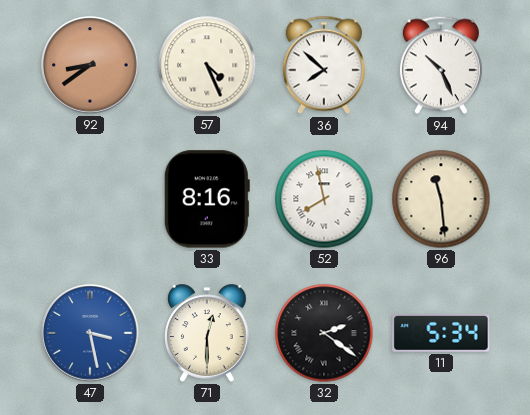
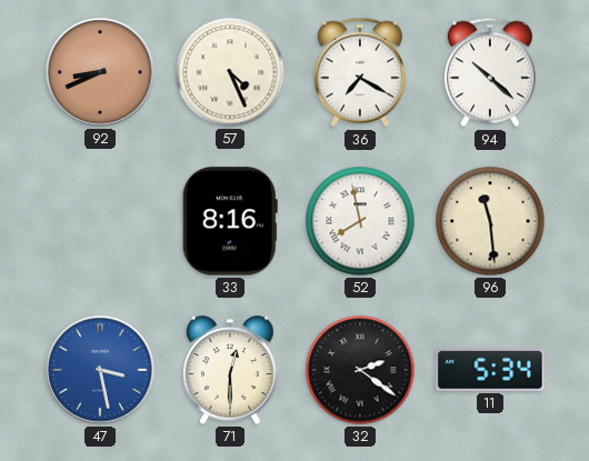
92: 8:39 -> 8:41 (100, 72)
36: 7:52 -> 7:20 (360, 72)
94: 10:26 -> 10:22 (490, 72)
